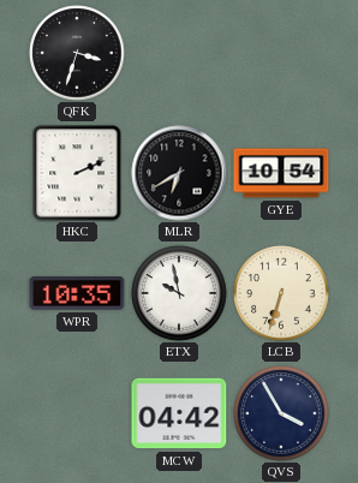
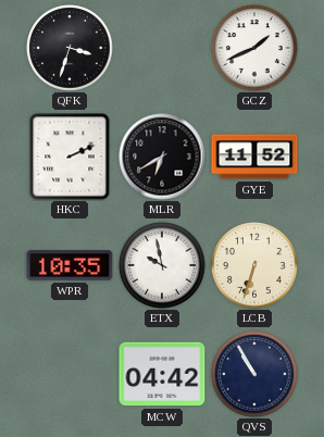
GCZ: none -> 1:41 (254, 48)
GYE: 10:54 -> 11:52 (254, 157)
QVS: 3:55 -> 10:55 (254, 374)
